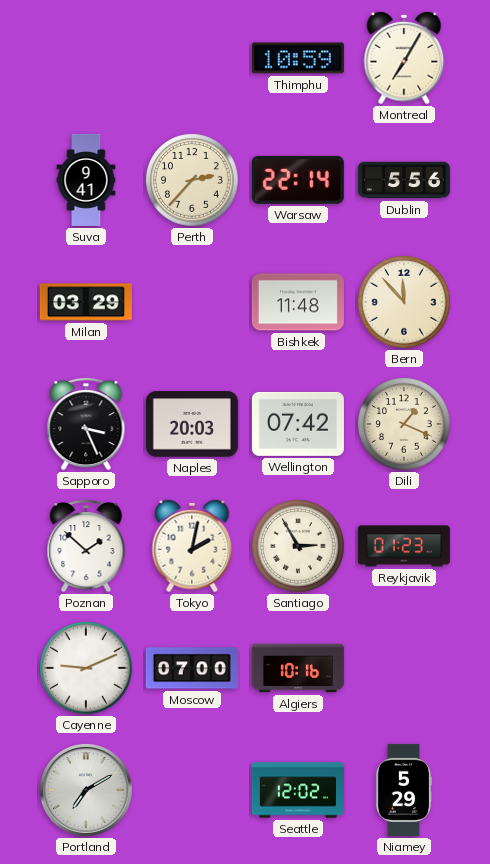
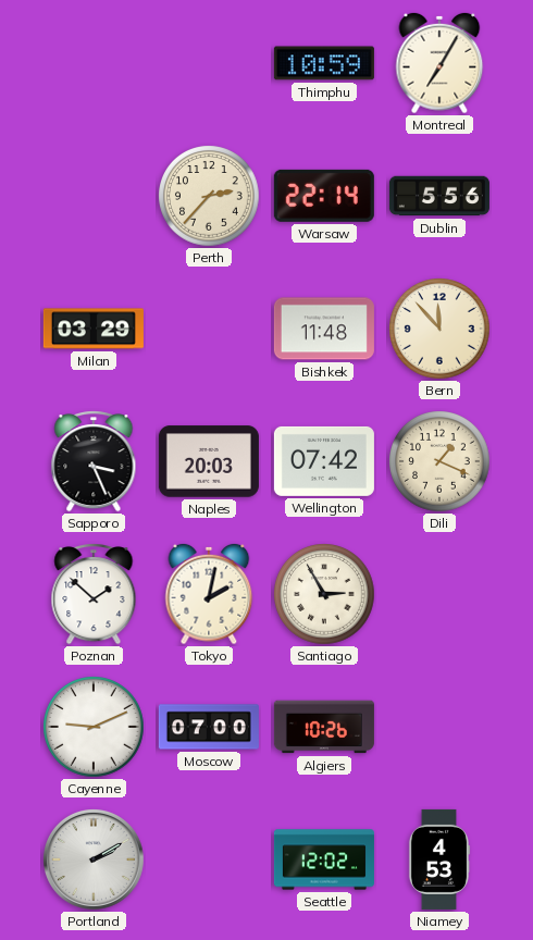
Suva: 9:41 -> none (86, 180)
Reykjavik: 01:23 -> none (404, 546)
Algiers: 10:16 -> 10:26 (324, 727)
Portland: 7:10 -> 2:10 (94, 859)
Niamey: 5:29 -> 4:53 (439, 859)
